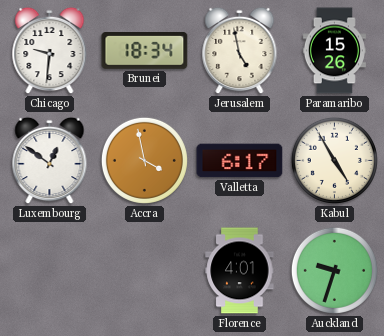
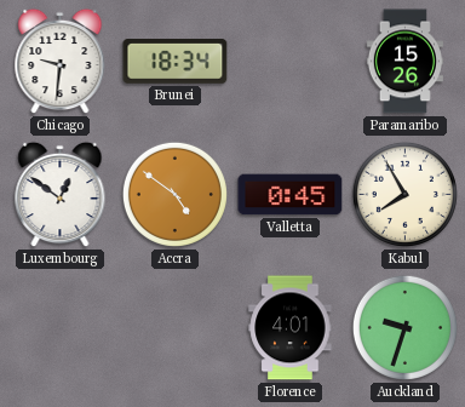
Jerusalem: 4:58 -> none (240, 51)
Accra: 3:58 -> 4:51 (174, 194)
Valletta: 6:17 -> 0:45 (291, 195)
Kabul: 4:55 -> 7:55 (404, 194)
